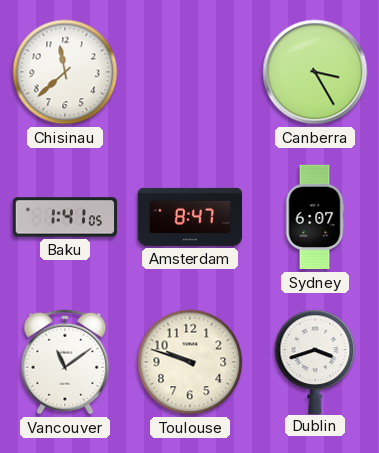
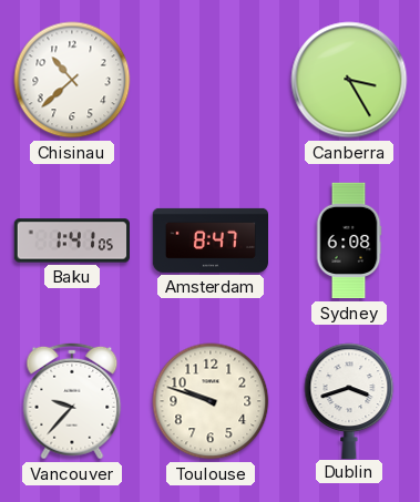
Chisinau: 11:38 -> 10:38 (72, 80)
Sydney: 6:07 -> 6:08 (349, 240)
Vancouver: 11:09 -> 9:37 (72, 401)
